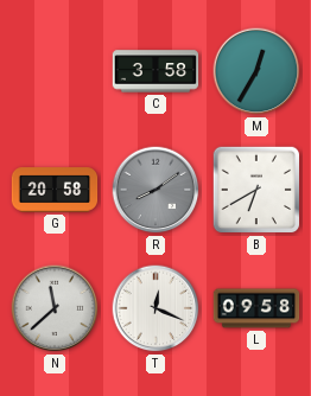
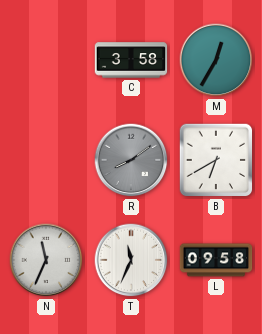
G: 20:58 -> none (55, 190)
N: 11:38 -> 11:34 (46, 260)
T: 12:19 -> 11:34 (131, 260)
